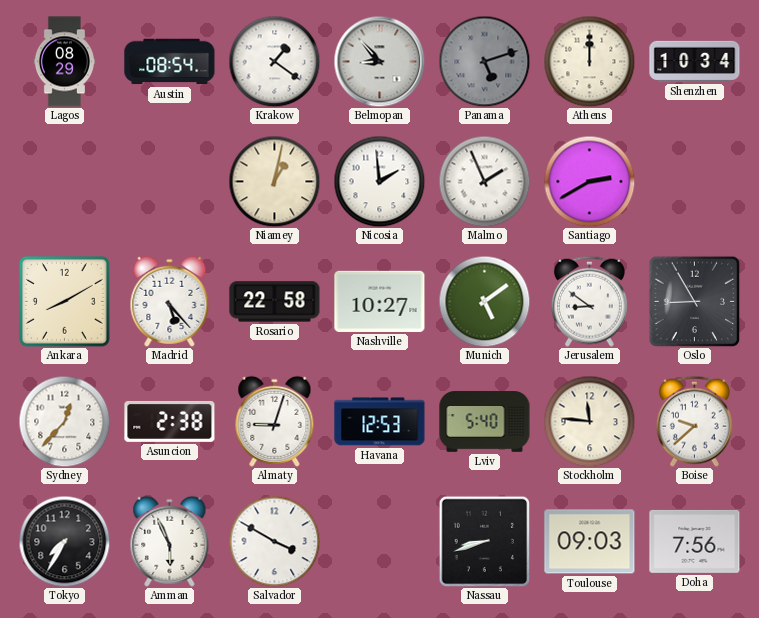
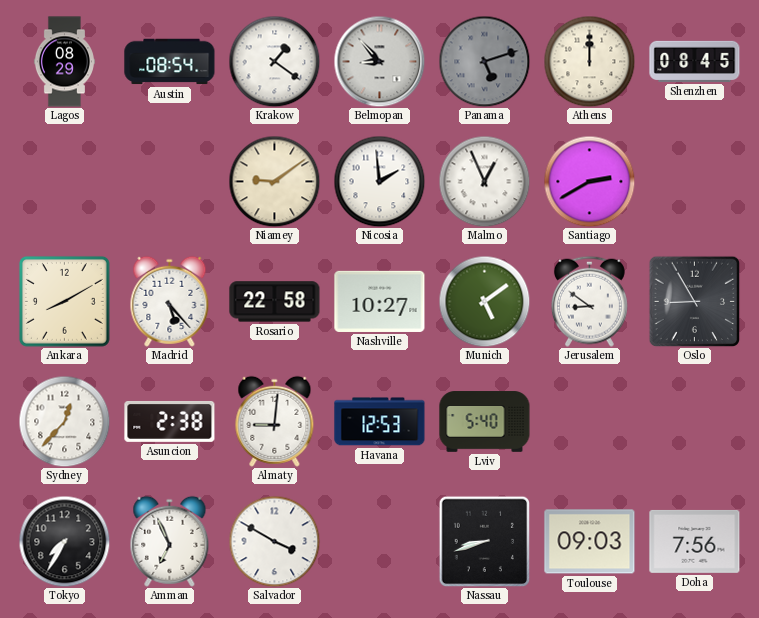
Shenzhen: 10:34 -> 08:45 (695, 61)
Niamey: 1:02 -> 9:09 (274, 181)
Malmo: 1:56 -> 12:56 (484, 181)
Almaty: 9:03 -> 9:01 (275, 421)
Stockholm: 11:46 -> none (589, 421)
Boise: 9:38 -> none (694, 421)
Amman: 5:56 -> 6:56 (170, 541)
